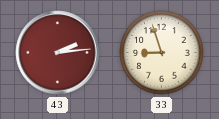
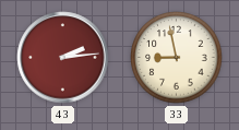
33: 8:57 -> 8:58 (177, 58)
